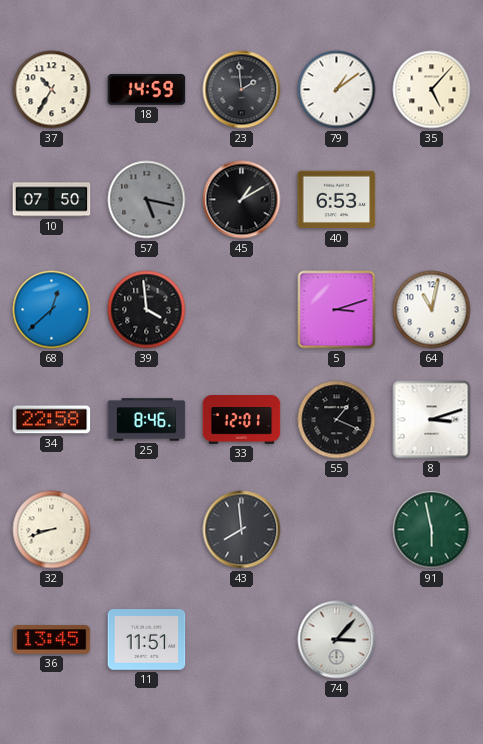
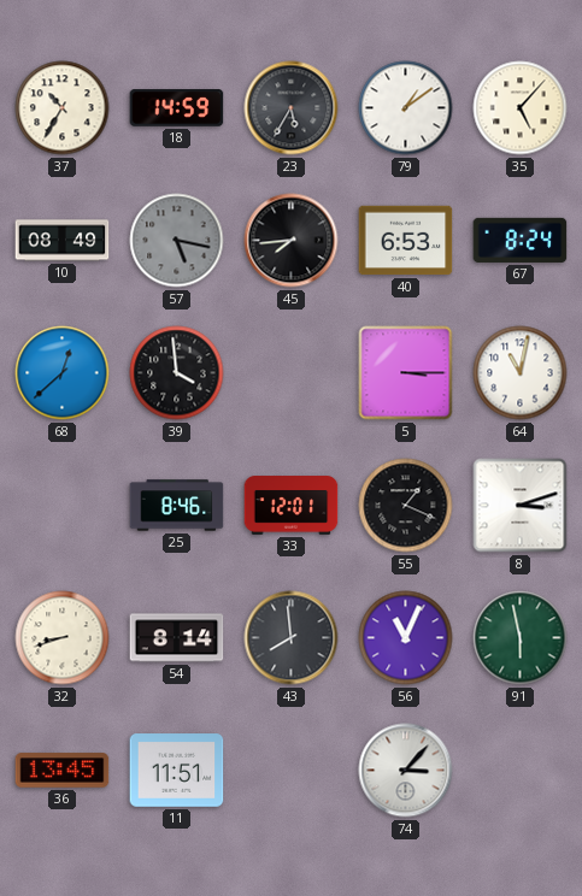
23: 1:59 -> 5:35 (292, 108)
10: 07:50 -> 08:49 (63, 241)
45: 1:10 -> 7:44 (292, 241)
67: none -> 8:24 (521, 240)
5: 3:12 -> 3:15 (406, 373)
34: 22:58 -> none (52, 420)
54: none -> 8:14 (177, 638)
56: none -> 11:04 (406, 638)
